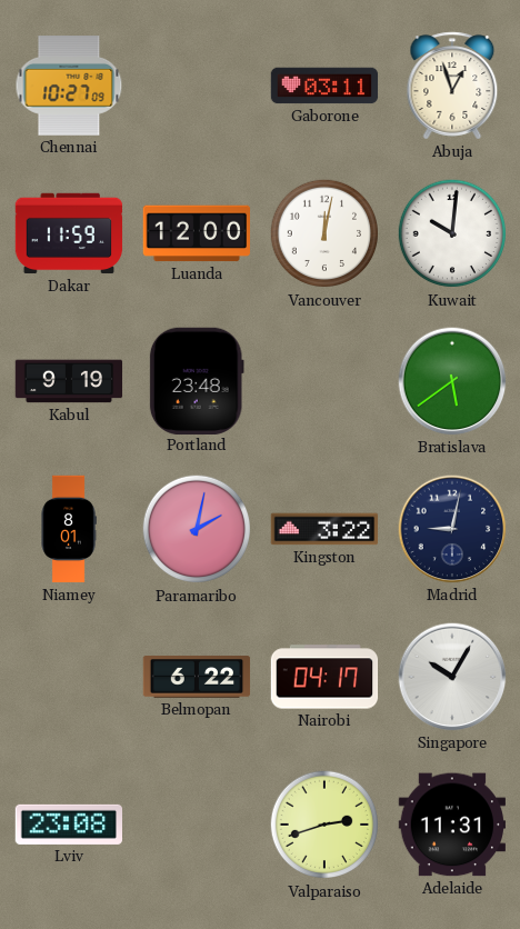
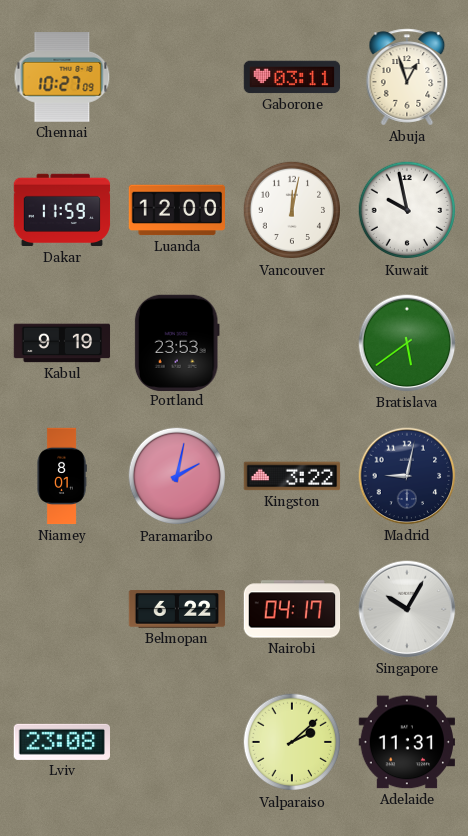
Kuwait: 10:01 -> 9:58 (407, 210)
Portland: 23:48 -> 23:53 (177, 342)
Valparaiso: 2:42 -> 2:08 (292, 742)
